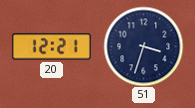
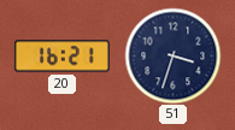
20: 12:21 -> 16:21 (61, 57)
